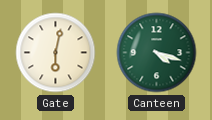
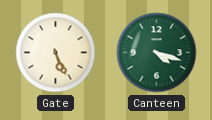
Gate: 6:02 -> 5:26 (56, 53)
